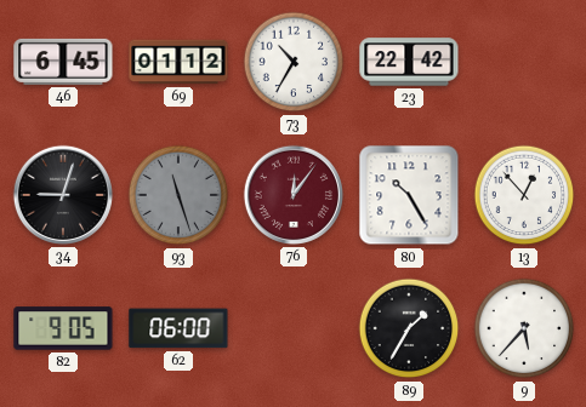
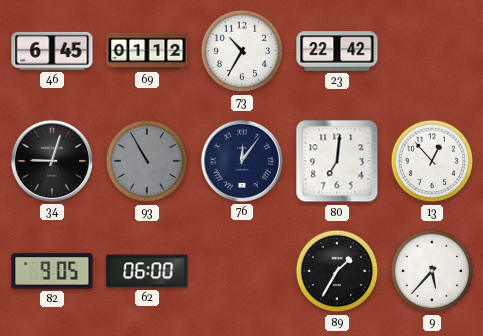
93: 11:27 -> 10:55 (147, 161)
76 dial: burgundy -> navy (242, 161)
80: 10:25 -> 7:01 (337, 161)
